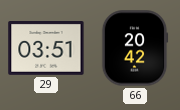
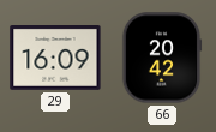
29: 03:51 -> 16:09 (55, 59)
